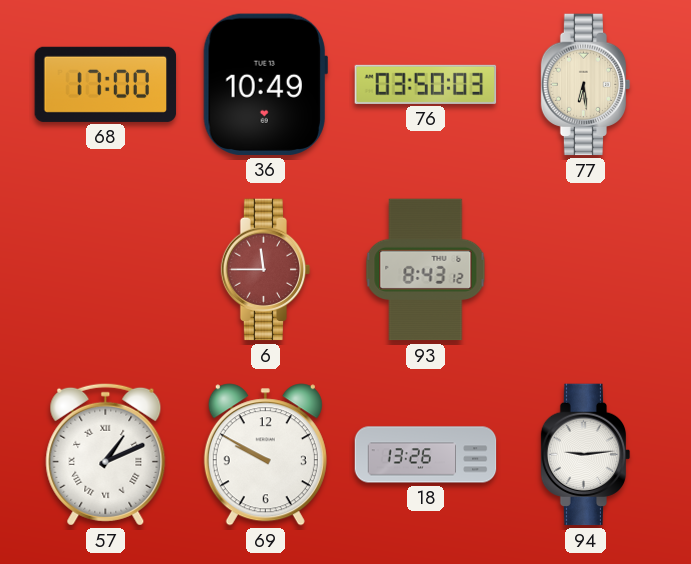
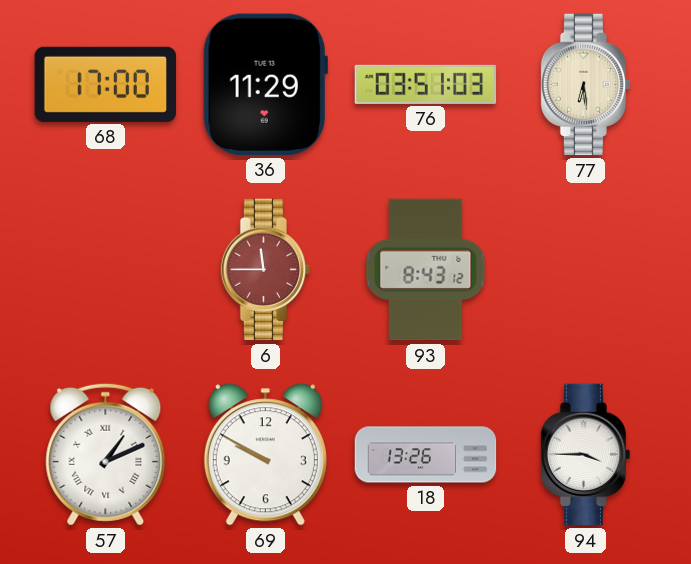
36: 10:49 -> 11:29 (265, 84)
76: 03:50 -> 03:51 (426, 84)
94: 9:14 -> 3:45 (586, 455)
